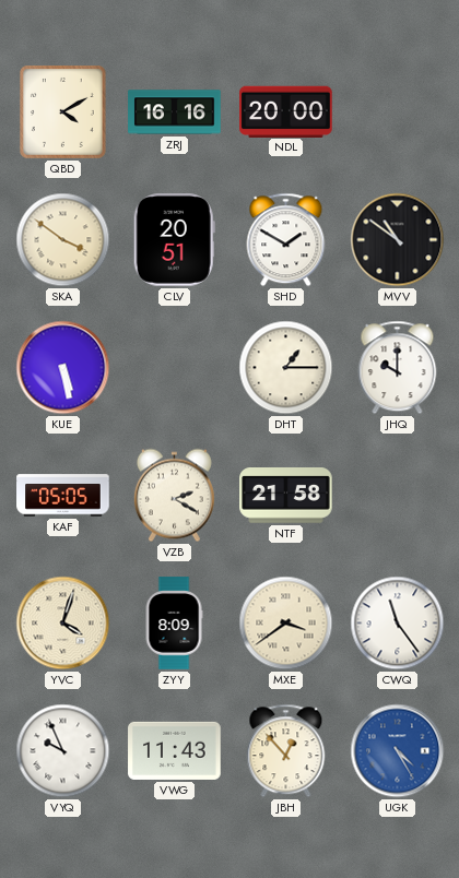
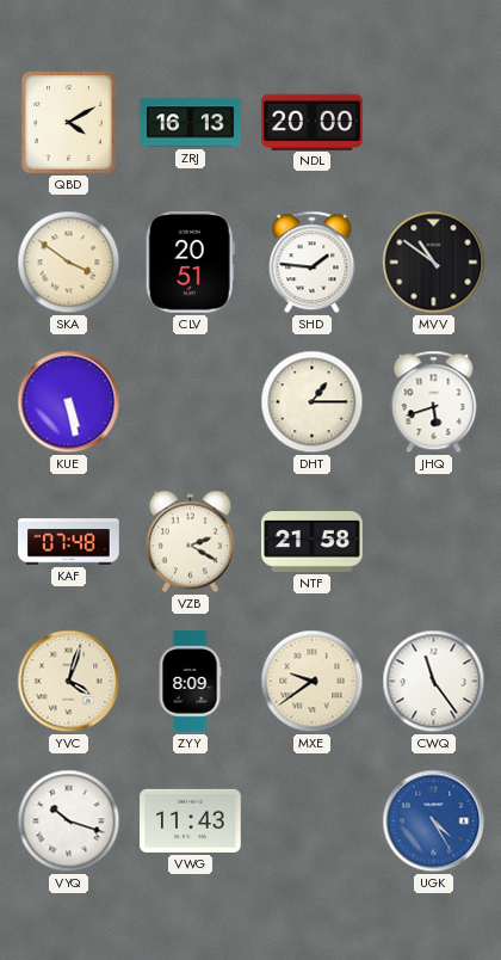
ZRJ: 16:16 -> 16:13 (191, 123)
SHD: 1:50 -> 1:46 (313, 263)
JHQ: 10:00 -> 5:42 (434, 402)
KAF: 05:05 -> 07:48 (69, 542)
MXE: 3:39 -> 9:39 (313, 682)
VYQ: 9:56 -> 10:18 (69, 821)
JBH: 12:53 -> none (286, 751)
